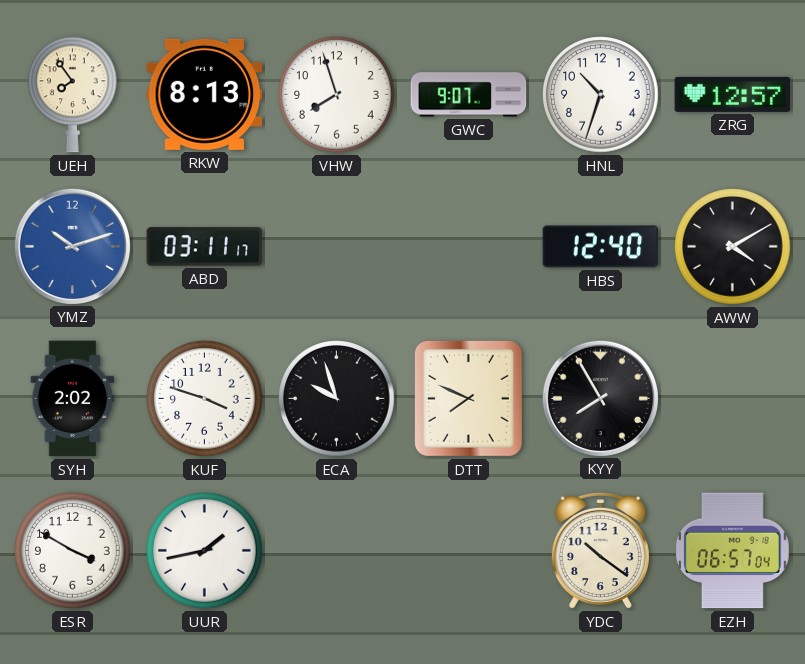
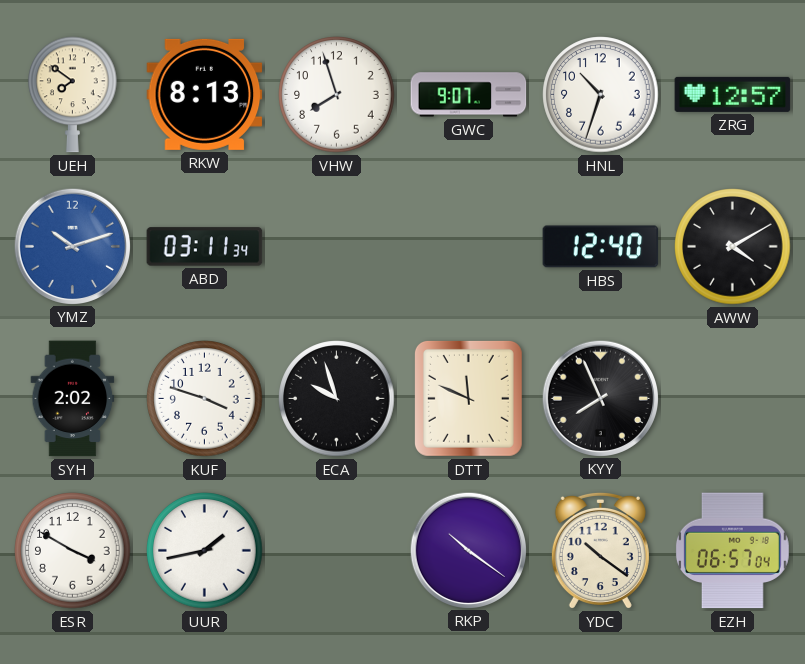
UEH: 7:54 -> 7:51 (73, 95)
ABD: 03:11:17 -> 03:11:34 (205, 247)
DTT: 7:49 -> 11:49 (468, 398)
KYY: 7:55 -> 7:56 (600, 398)
RKP: none -> 10:21 (468, 550)
